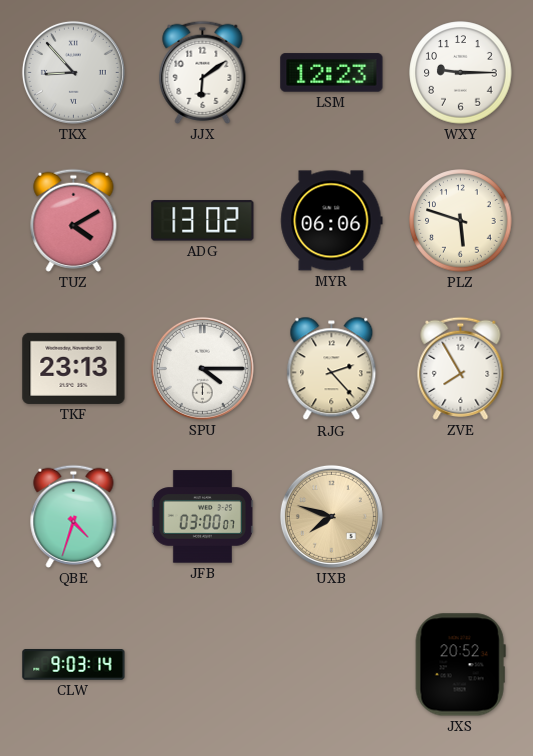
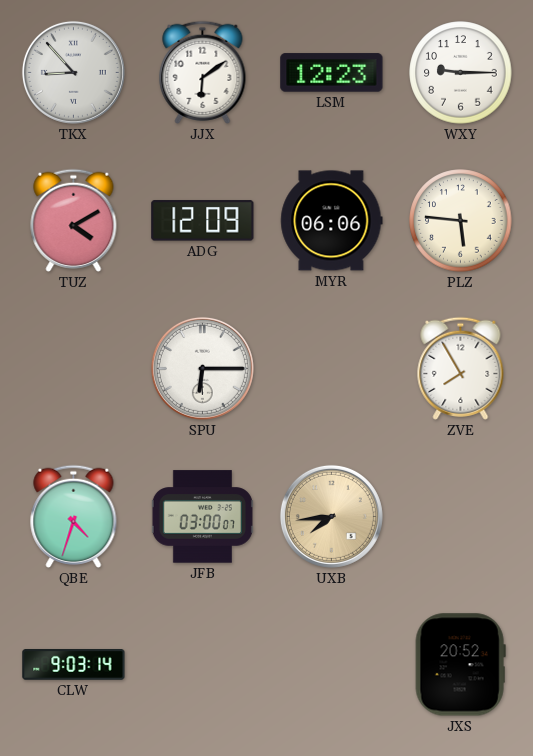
ADG: 13:02 -> 12:09 (203, 221)
PLZ: 5:48 -> 5:46 (461, 221)
TKF: 23:13 -> none (74, 368)
SPU: 4:15 -> 6:15 (202, 368)
RJG: 2:23 -> none (332, 369)
UXB: 7:48 -> 7:44 (331, 516)
